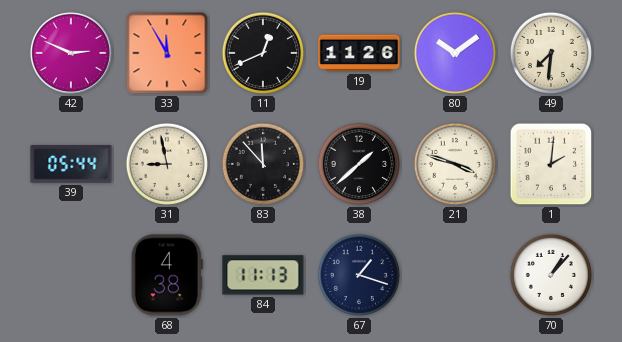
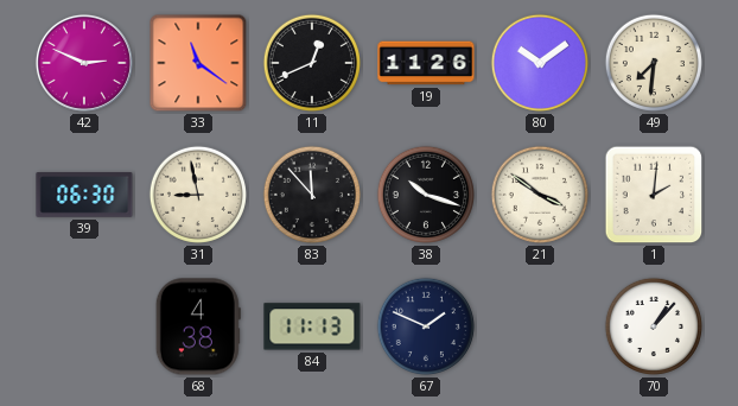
33: 11:55 -> 11:21 (198, 63)
39: 05:44 -> 06:30 (84, 195)
38: 1:38 -> 10:18 (426, 195)
21: 3:48 -> 3:51 (540, 195)
67: 1:18 -> 1:49 (426, 326)
